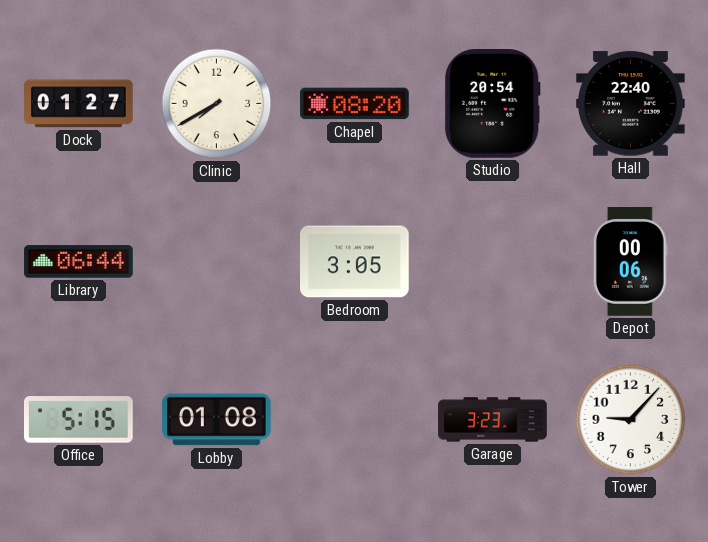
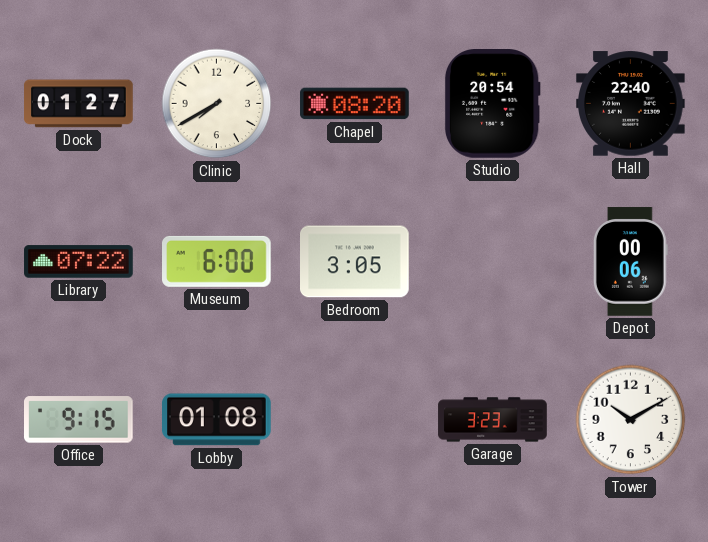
Library: 06:44 -> 07:22 (79, 262)
Museum: none -> 6:00 (217, 261)
Office: 5:15 -> 9:15 (79, 420)
Tower: 9:07 -> 10:10 (631, 420)
